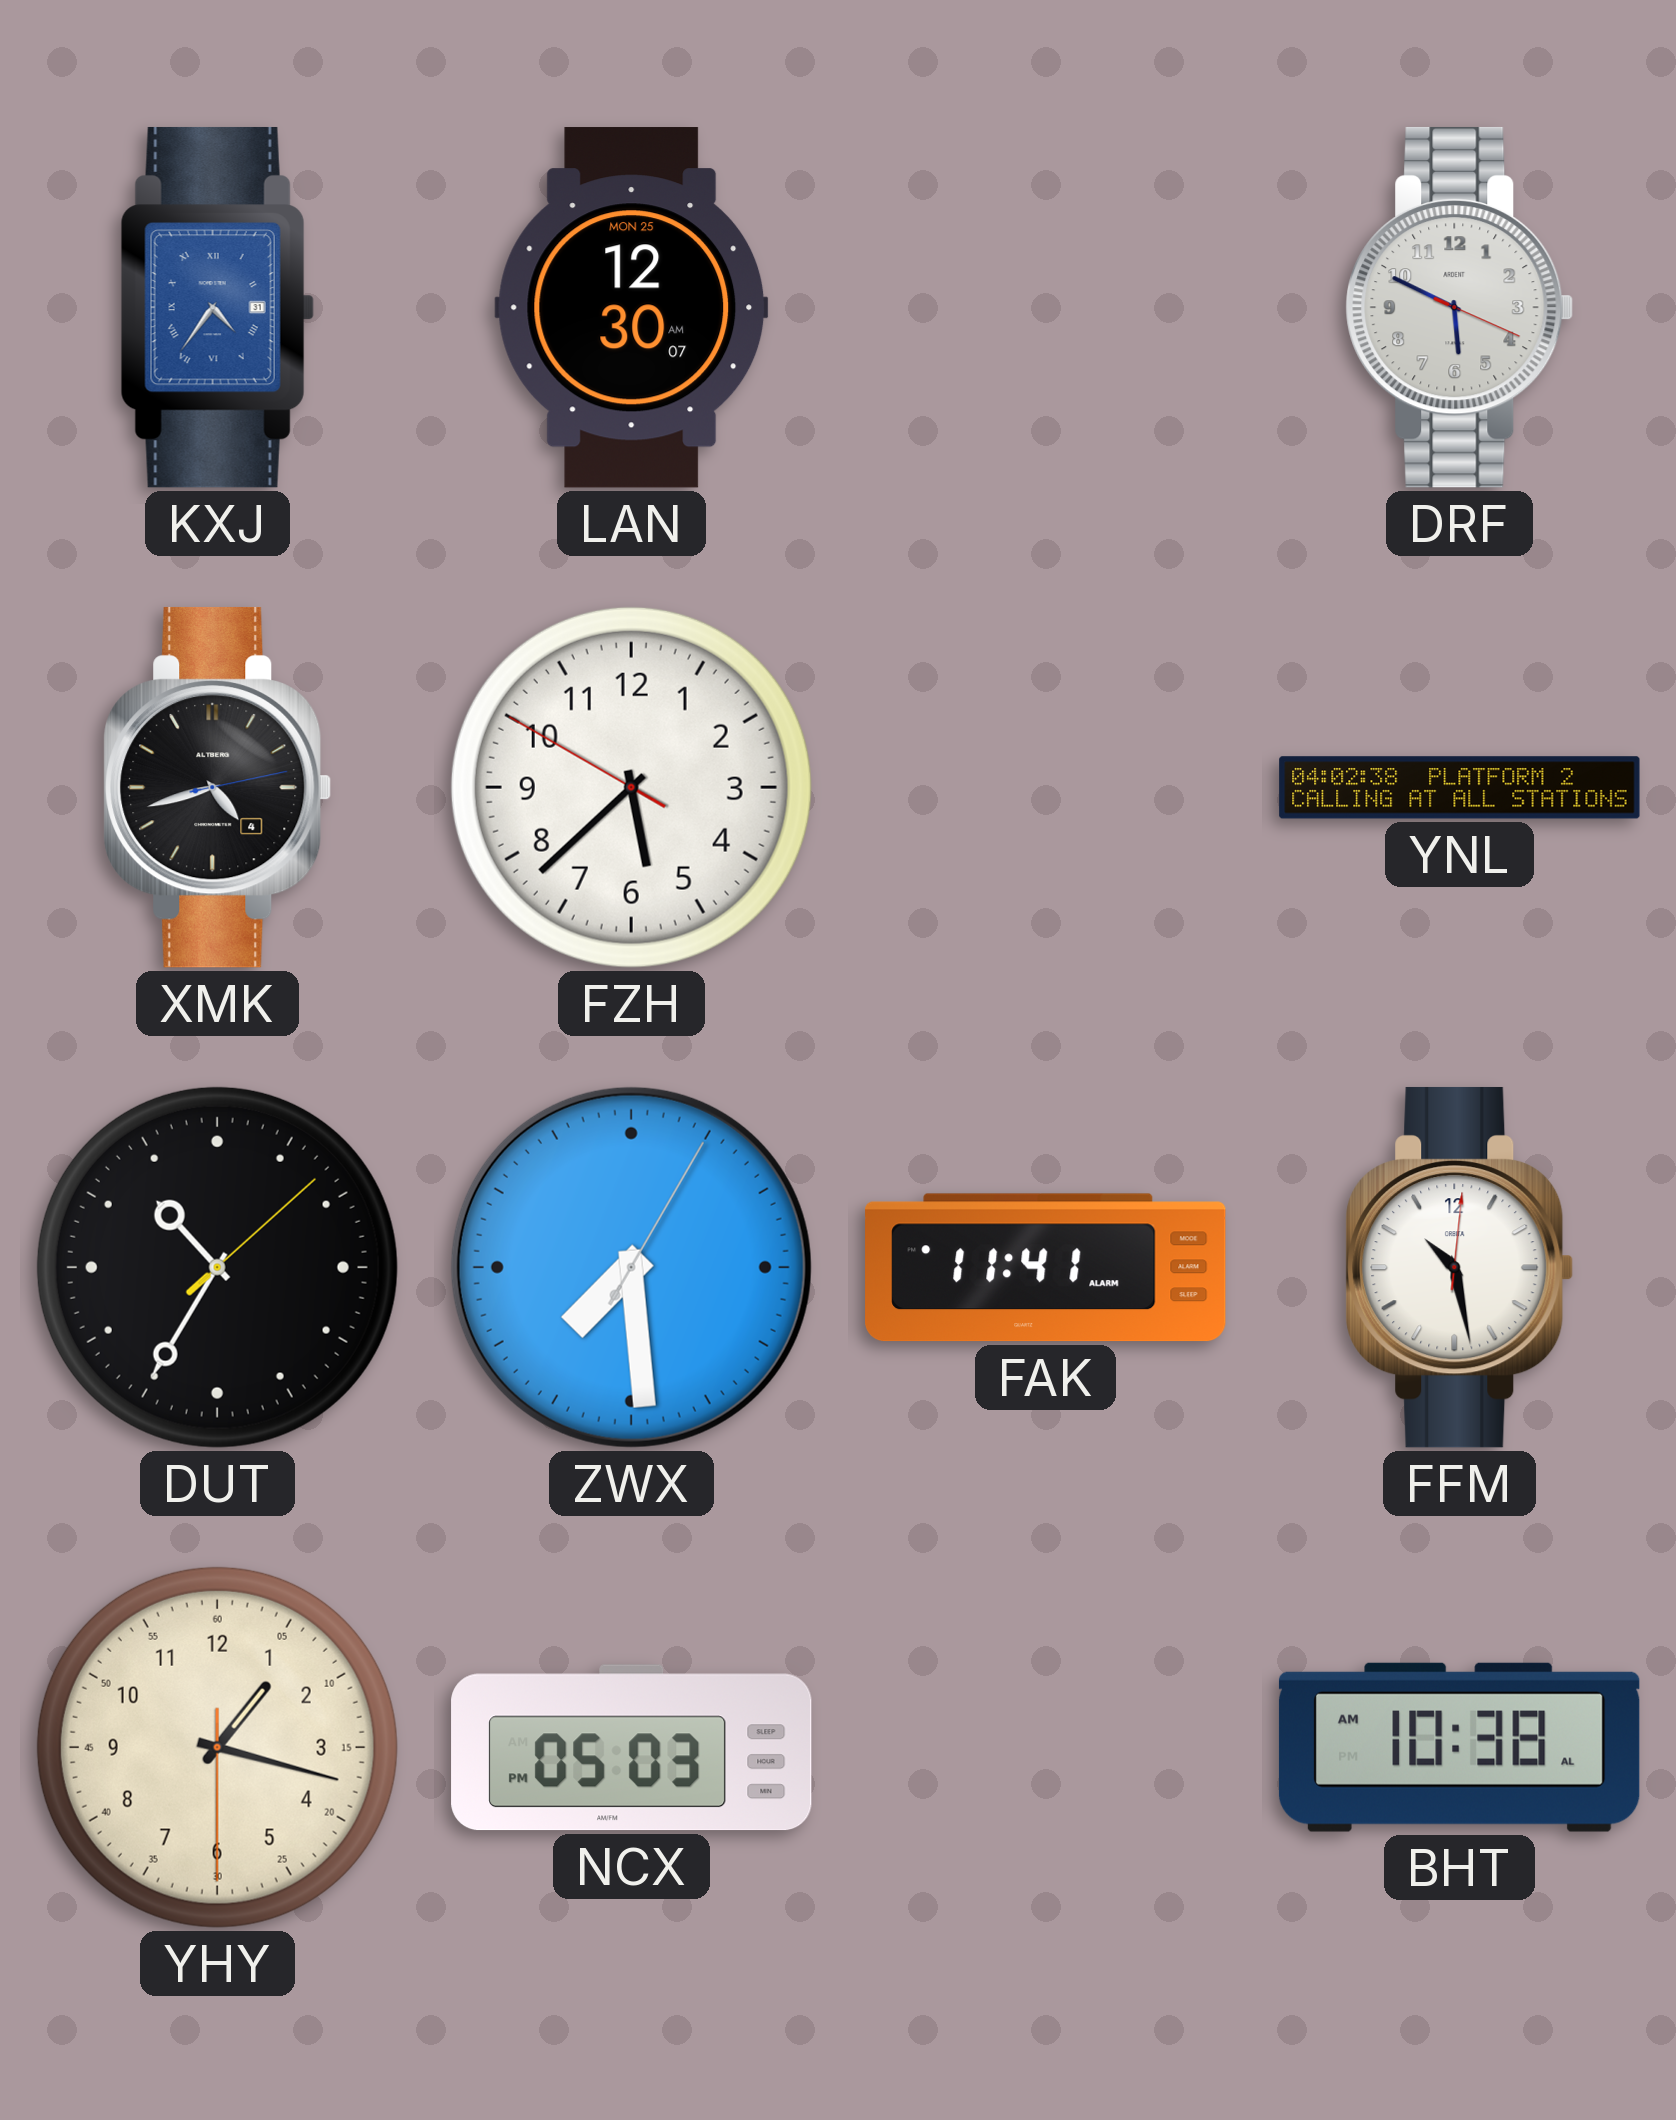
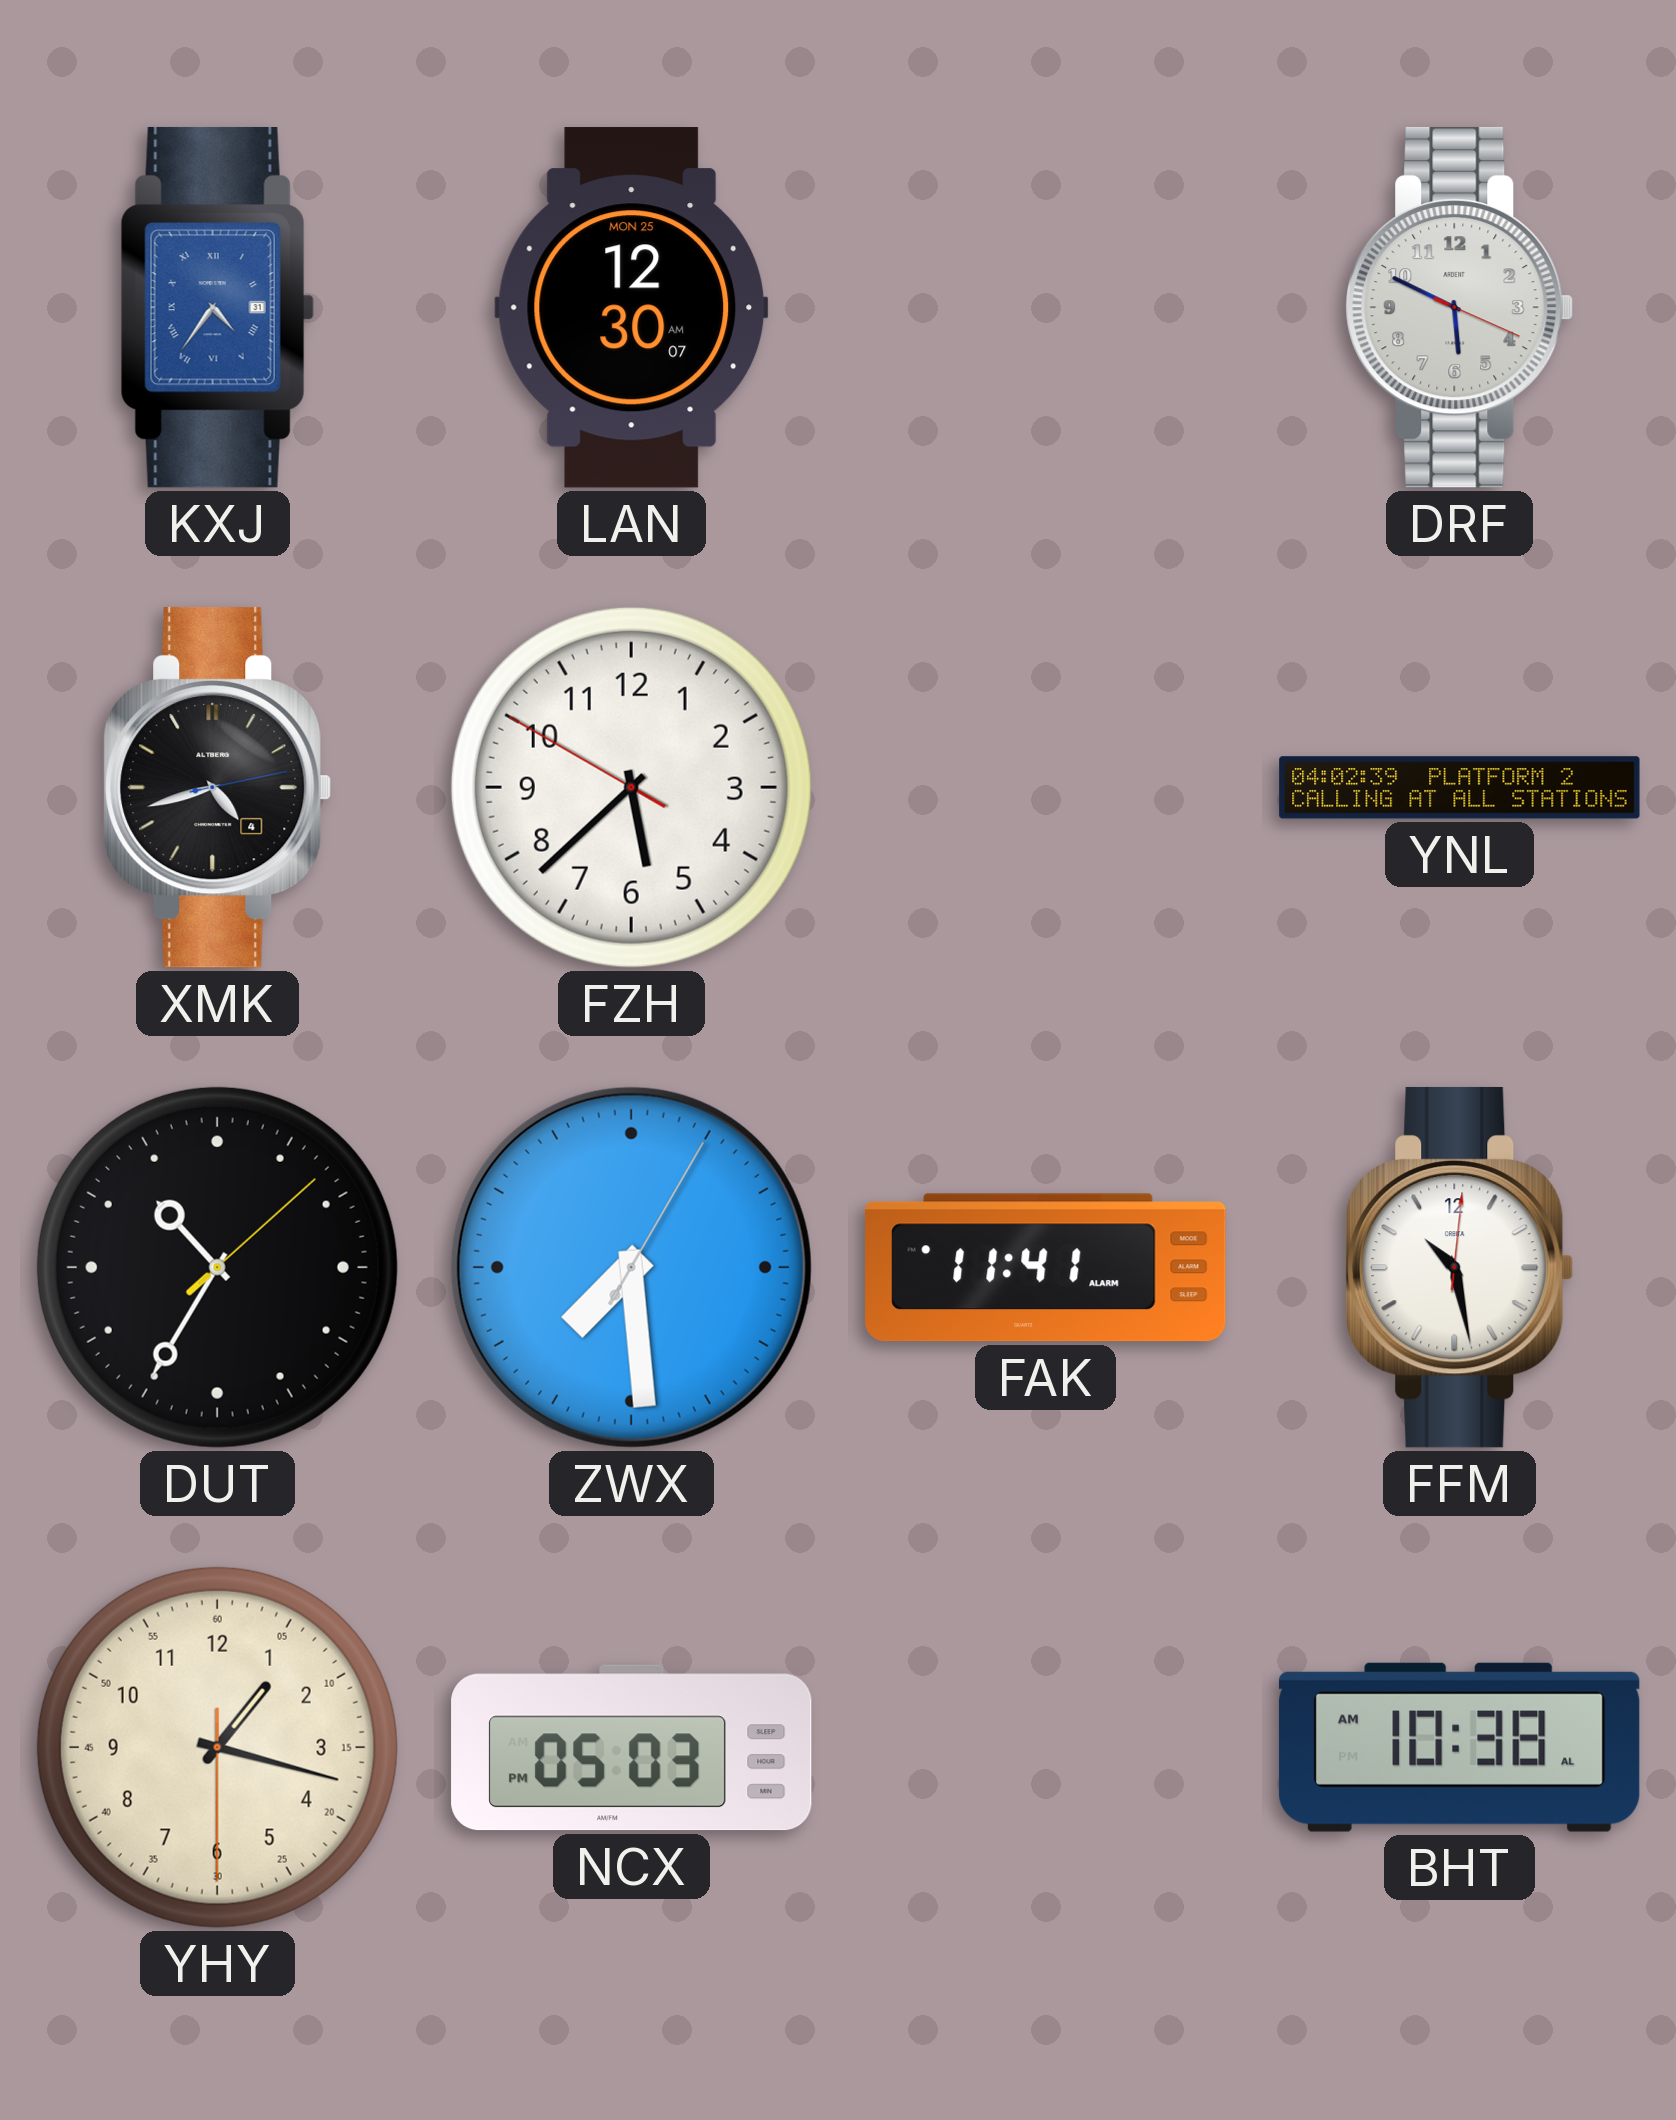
YNL: 04:02:38 -> 04:02:39 (1460, 788)
